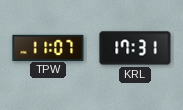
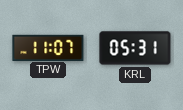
KRL: 17:31 -> 05:31 (135, 48)
